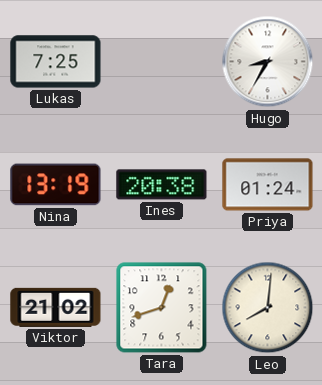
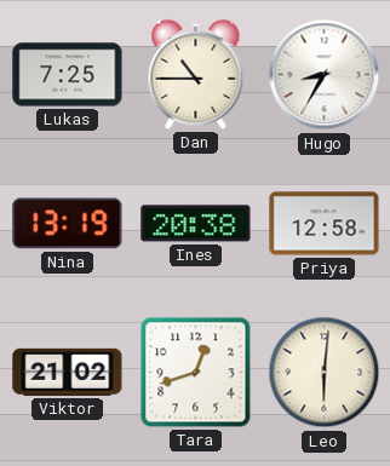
Dan: none -> 10:45 (196, 74)
Priya: 01:24 -> 12:58 (325, 224)
Leo: 8:01 -> 6:01 (325, 373)
